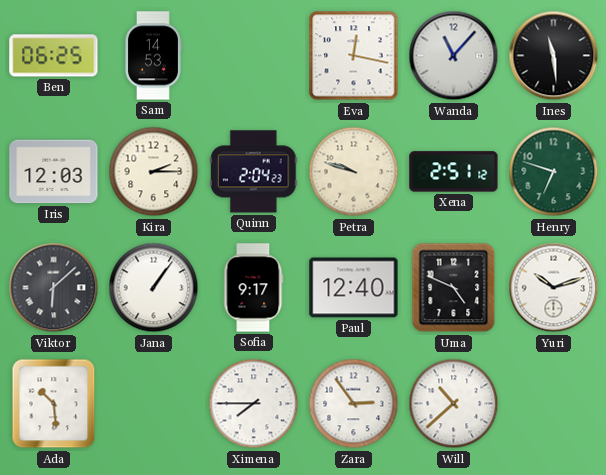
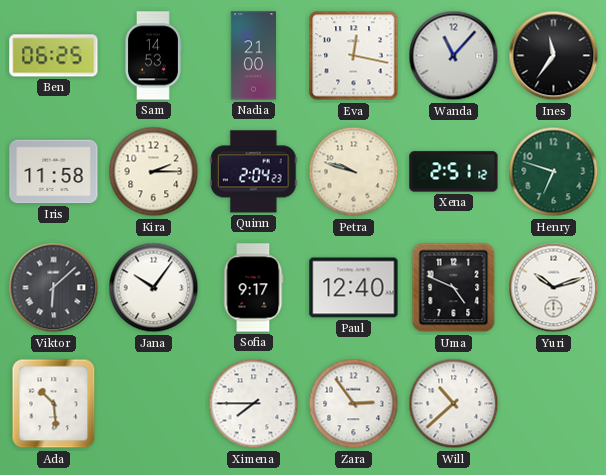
Nadia: none -> 21:00 (253, 56)
Ines: 11:29 -> 11:36 (554, 56)
Iris: 12:03 -> 11:58 (54, 172)
Jana: 1:06 -> 10:06 (154, 288)
